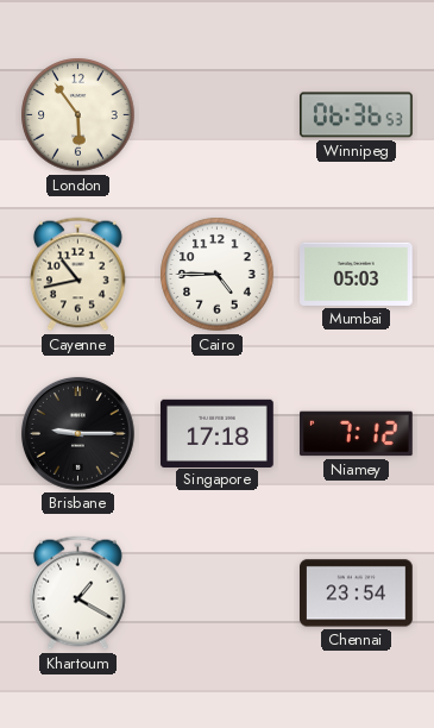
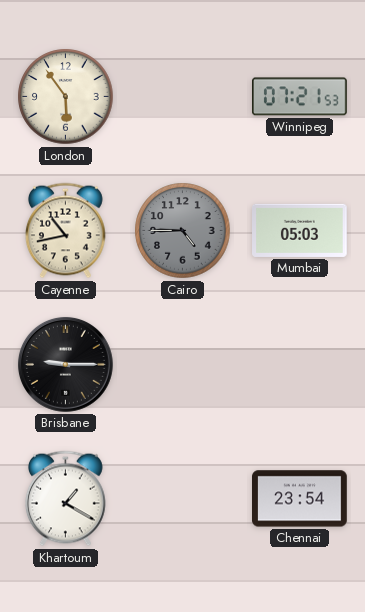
Winnipeg: 06:36 -> 07:21 (300, 97)
Cairo dial: white -> grey (183, 231)
Singapore: 17:18 -> none (218, 433)
Niamey: 7:12 -> none (357, 434)
